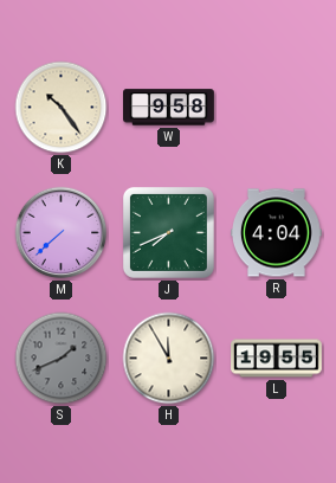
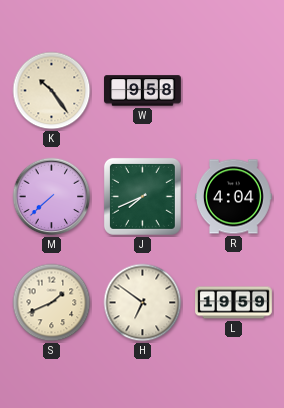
S dial: grey -> cream (52, 303)
H: 11:55 -> 6:51 (143, 303)
L: 19:55 -> 19:59 (234, 303)
